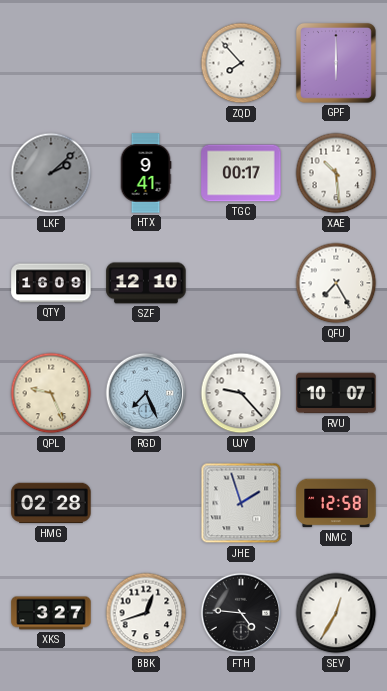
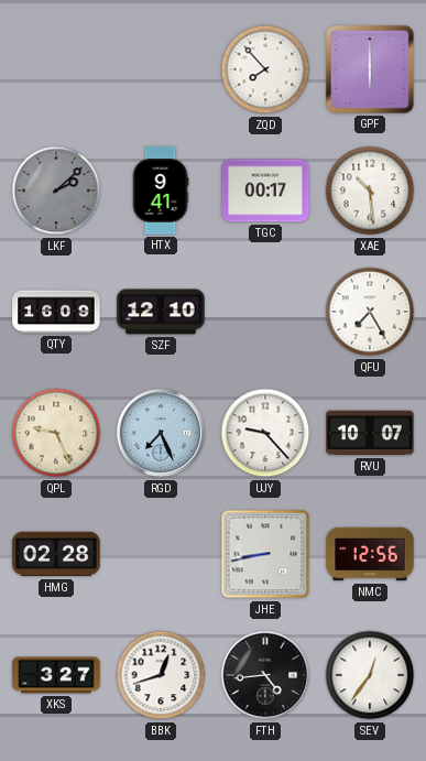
JHE: 1:57 -> 8:43 (265, 554)
NMC: 12:58 -> 12:56 (370, 554)
FTH: 4:46 -> 4:44 (265, 675)
SEV: 12:35 -> 12:36 (370, 675)
